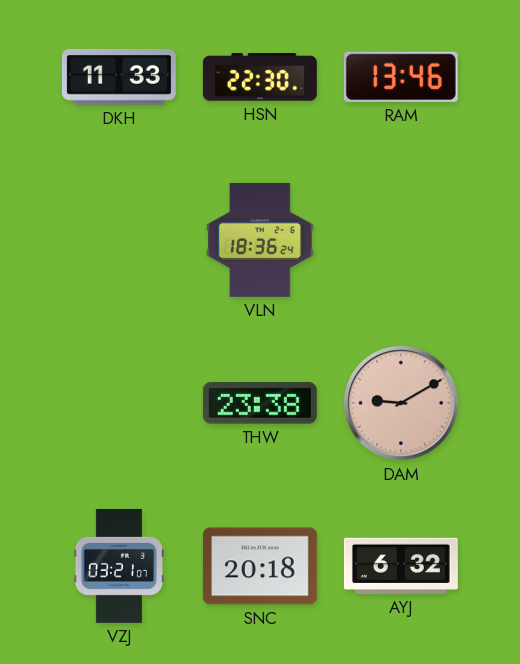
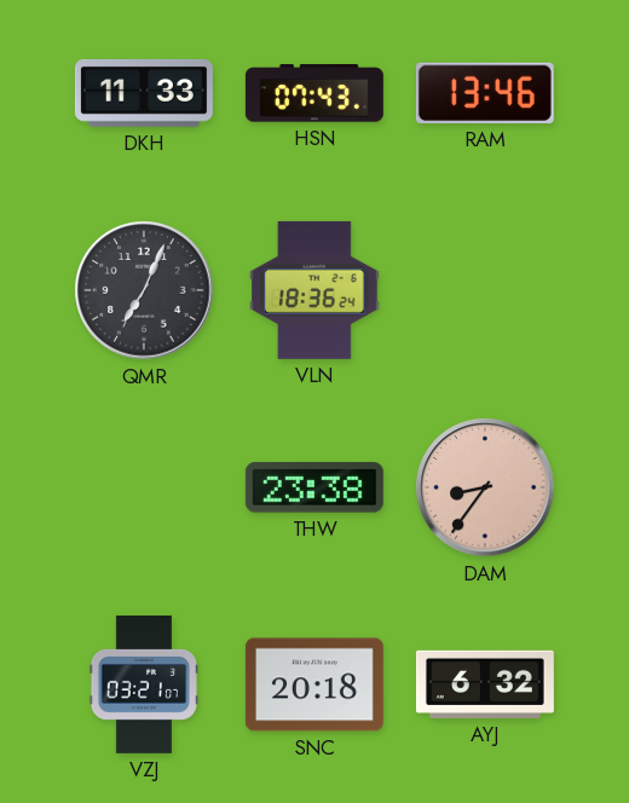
HSN: 22:30 -> 07:43 (314, 93)
QMR: none -> 7:04 (144, 290)
DAM: 9:10 -> 8:36 (485, 487)
